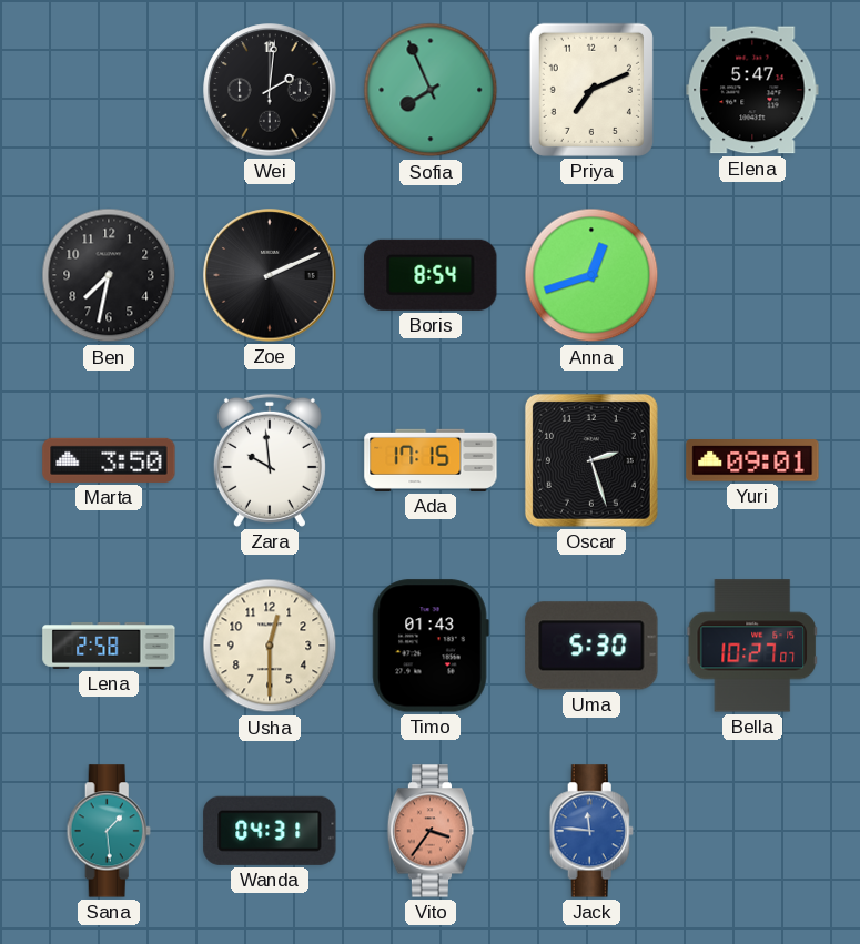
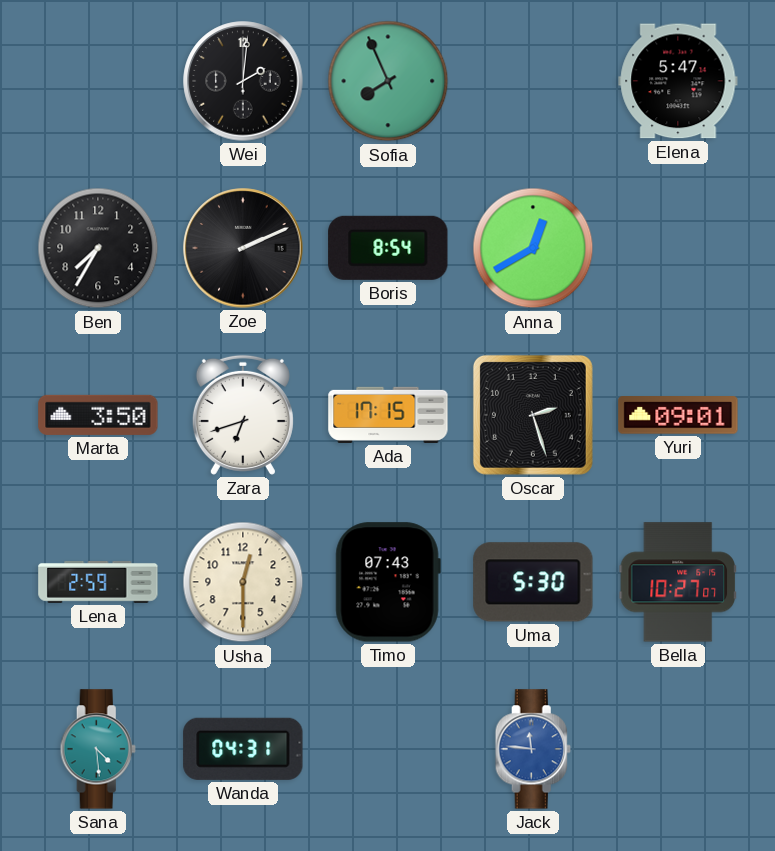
Priya: 7:11 -> none (591, 90)
Ben: 7:32 -> 7:35 (98, 248)
Anna: 12:42 -> 12:40 (533, 248)
Zara: 9:59 -> 6:42 (243, 415)
Lena: 2:58 -> 2:59 (98, 582)
Timo: 01:43 -> 07:43 (388, 582)
Sana: 1:29 -> 4:29 (98, 749)
Vito: 3:36 -> none (431, 831)
